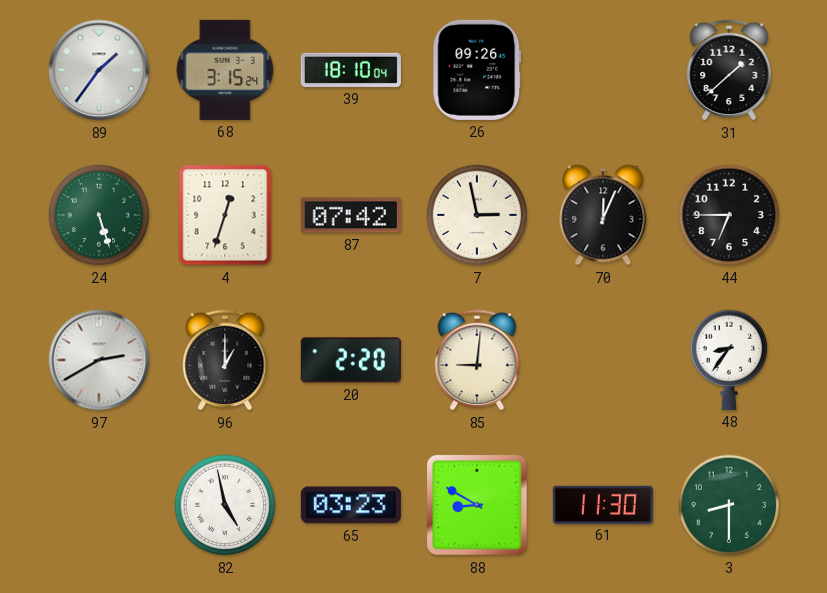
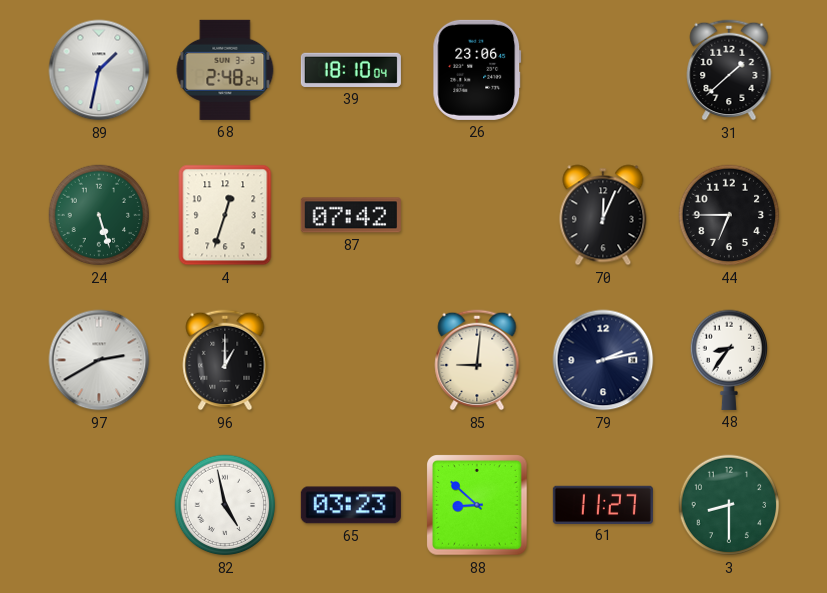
89: 1:36 -> 1:32 (99, 70)
68: 3:15 -> 2:48 (225, 70)
26: 09:26 -> 23:06 (477, 70)
7: 2:58 -> none (477, 215)
20: 2:20 -> none (351, 360)
79: none -> 2:13 (603, 360)
88: 8:50 -> 8:52 (477, 505)
61: 11:30 -> 11:27 (603, 504)
